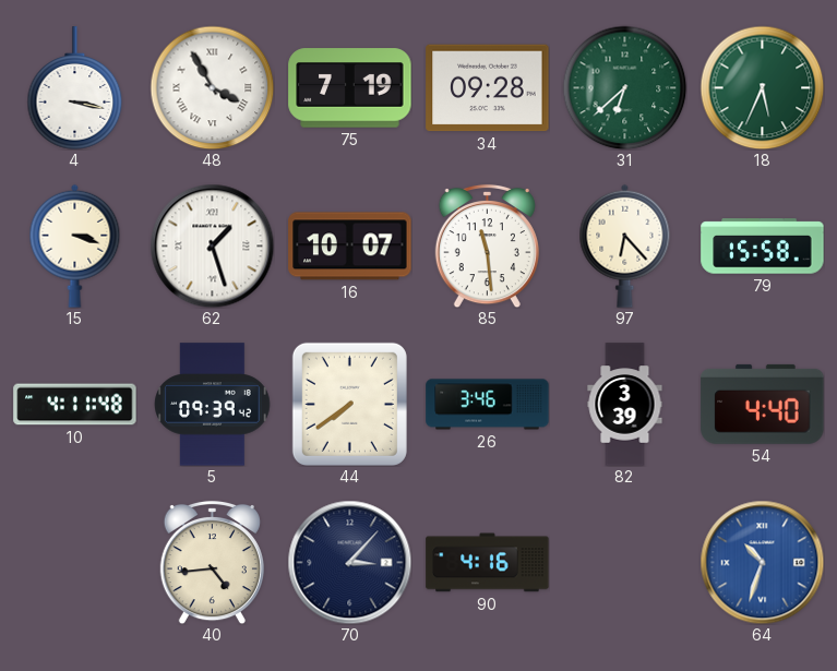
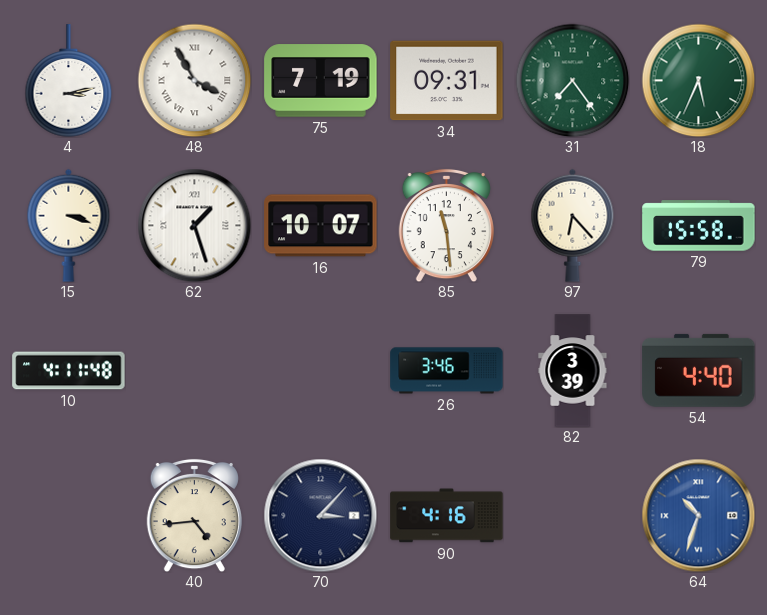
4: 3:17 -> 3:13 (69, 81)
34: 09:28 -> 09:31 (447, 81)
31: 6:38 -> 7:24 (572, 80)
5: 09:39 -> none (213, 405)
44: 7:39 -> none (349, 404)
